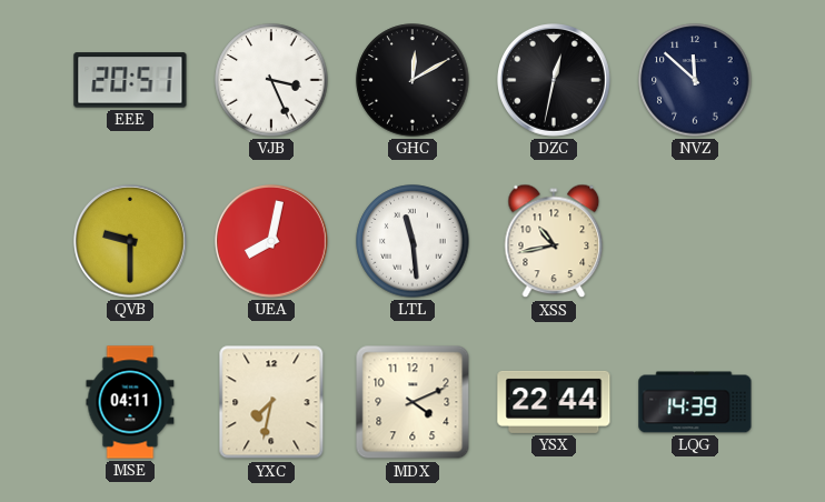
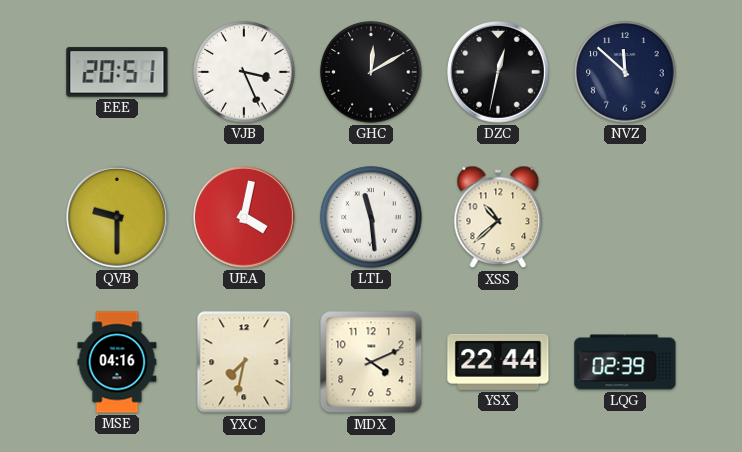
UEA: 8:02 -> 4:02 (245, 218)
XSS: 10:43 -> 10:38 (498, 217)
MSE: 04:11 -> 04:16 (117, 362)
LQG: 14:39 -> 02:39 (625, 362)
